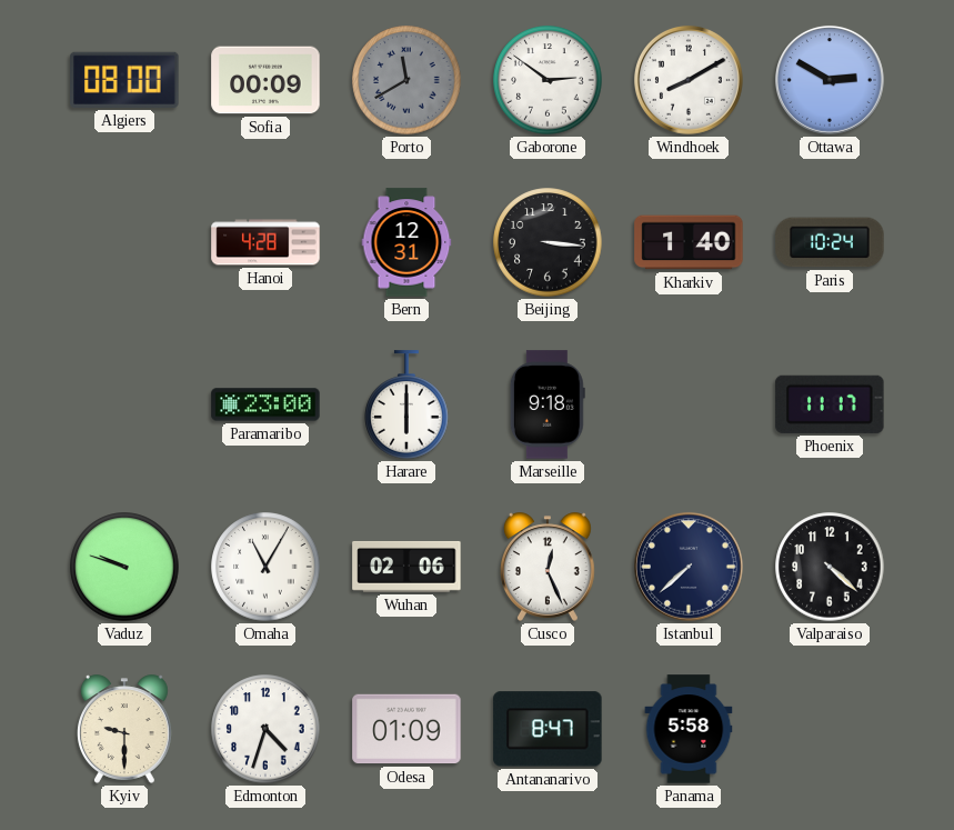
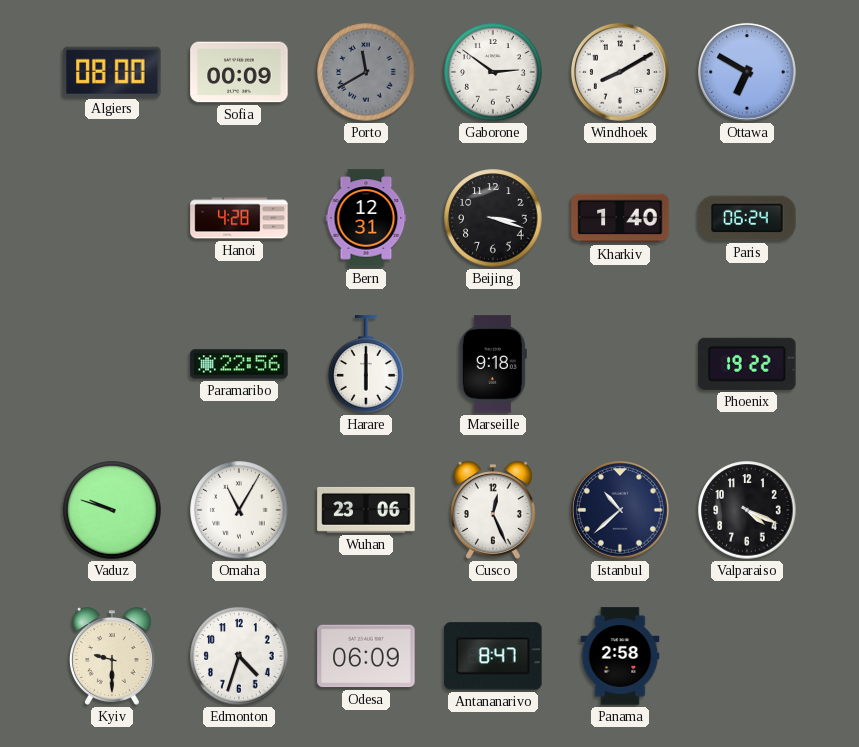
Ottawa: 2:50 -> 6:50 (747, 72)
Beijing: 3:16 -> 3:18 (493, 218)
Paris: 10:24 -> 06:24 (747, 218)
Paramaribo: 23:00 -> 22:56 (239, 364)
Phoenix: 11:17 -> 19:22 (747, 364)
Wuhan: 02:06 -> 23:06 (366, 510)
Istanbul: 7:38 -> 10:38 (620, 510)
Valparaiso: 4:22 -> 4:19 (747, 510)
Odesa: 01:09 -> 06:09 (366, 656)
Panama: 5:58 -> 2:58 (620, 656)
